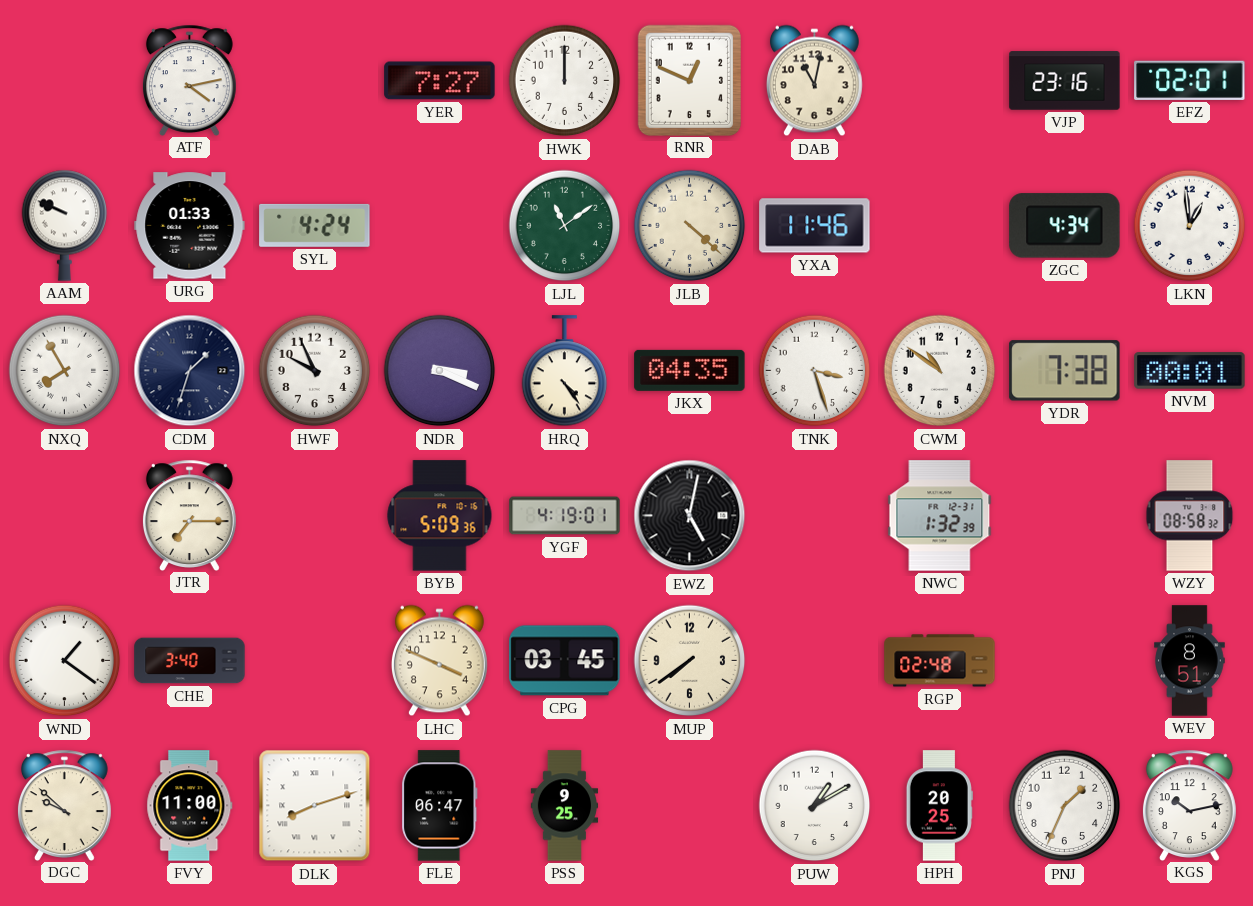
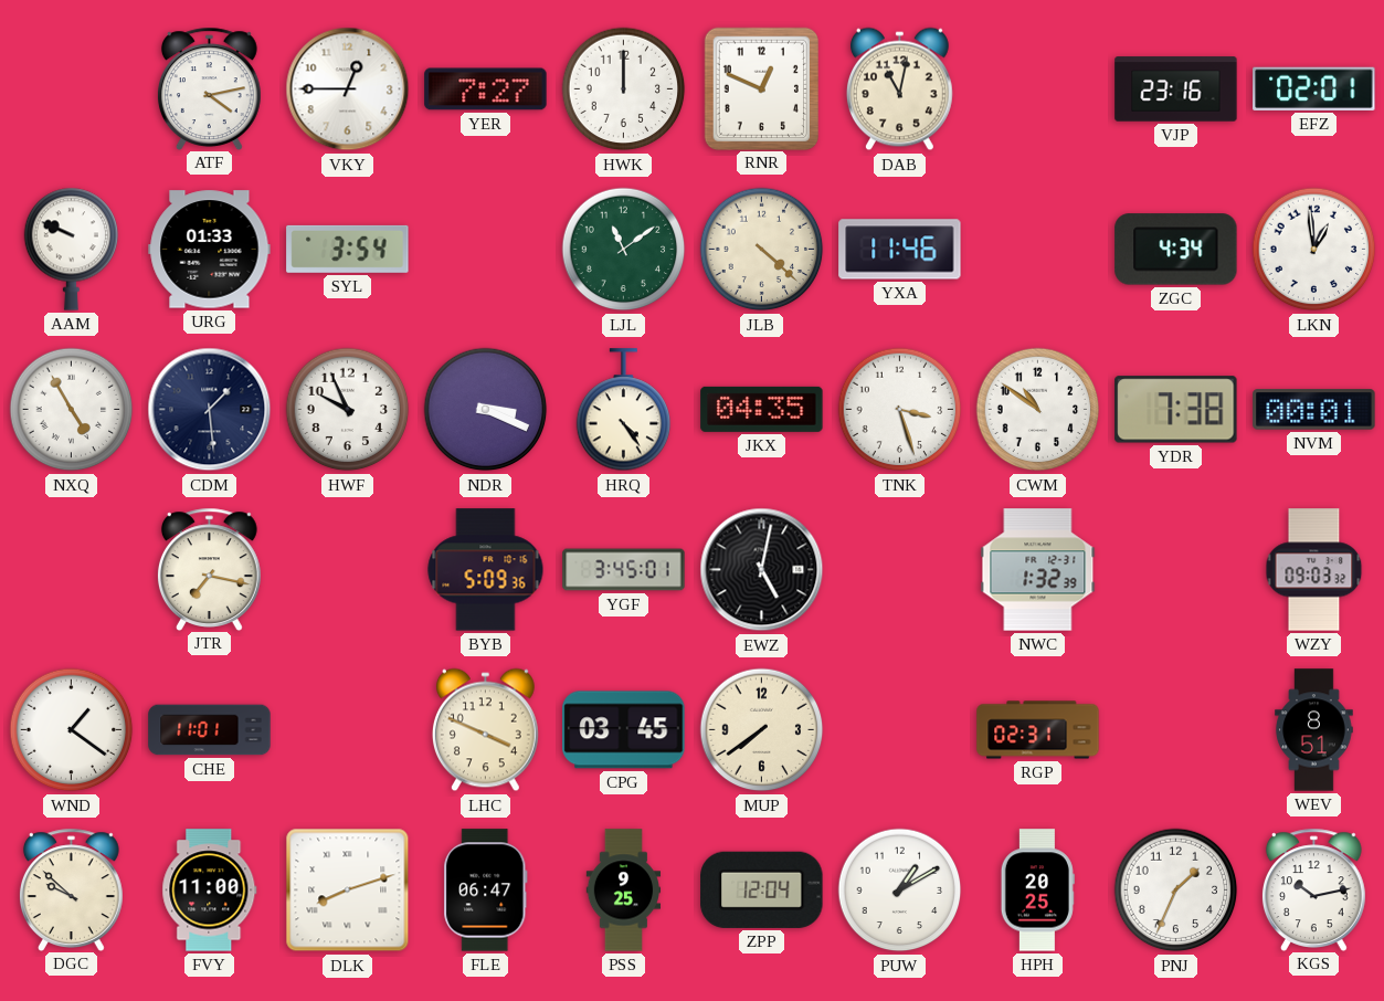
VKY: none -> 12:45 (348, 89)
SYL: 4:24 -> 3:54 (348, 249)
NXQ: 7:55 -> 4:55 (72, 410)
CDM: 1:33 -> 1:29 (210, 410)
JTR: 7:15 -> 7:17 (209, 569)
YGF: 4:19 -> 3:45 (624, 570)
WZY: 08:58 -> 09:03 (1314, 570)
CHE: 3:40 -> 11:01 (210, 730)
RGP: 02:48 -> 02:31 (1038, 730)
ZPP: none -> 12:04 (762, 889)
